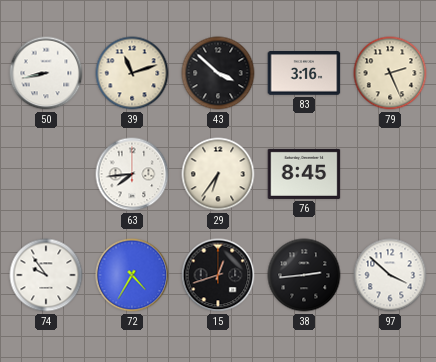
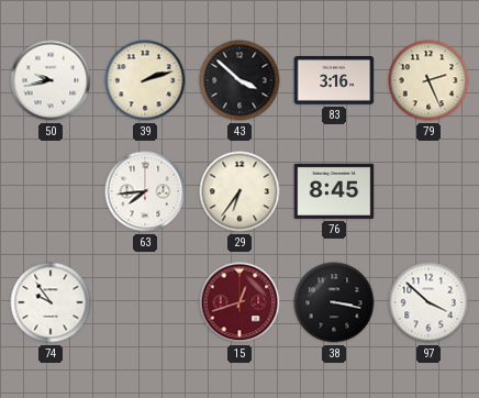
50: 8:43 -> 9:43 (51, 80)
39: 11:12 -> 2:12 (145, 80)
72: 4:35 -> none (132, 275)
15 dial: black -> burgundy (239, 302)
38: 2:44 -> 3:17 (334, 302)
